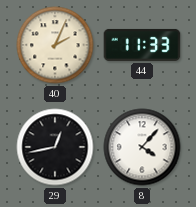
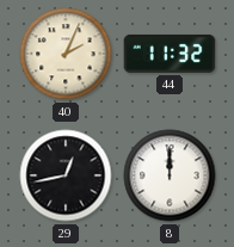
44: 11:33 -> 11:32 (170, 54)
8: 4:07 -> 12:00 (170, 175)
